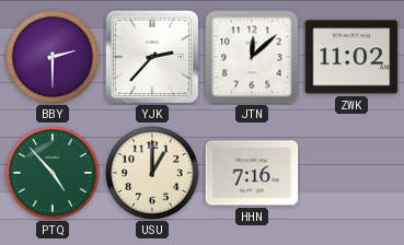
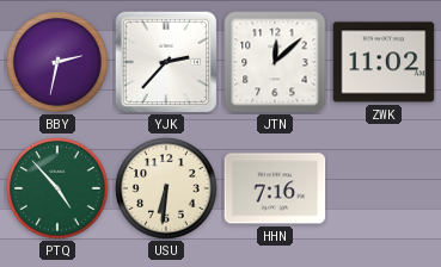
BBY: 2:30 -> 2:32 (57, 62)
USU: 1:00 -> 6:31 (166, 188)
